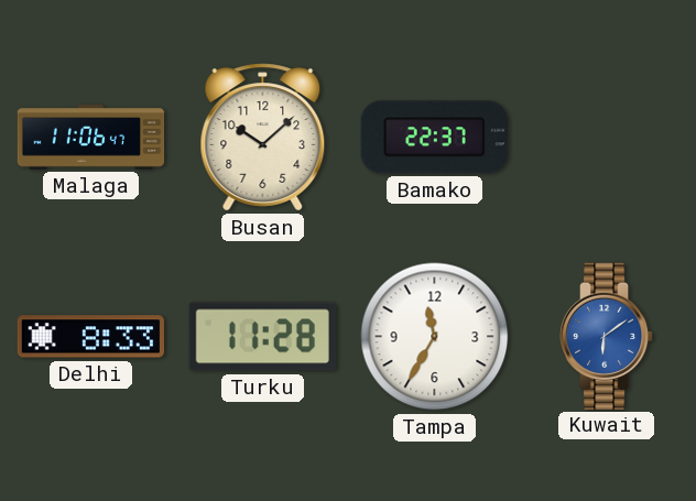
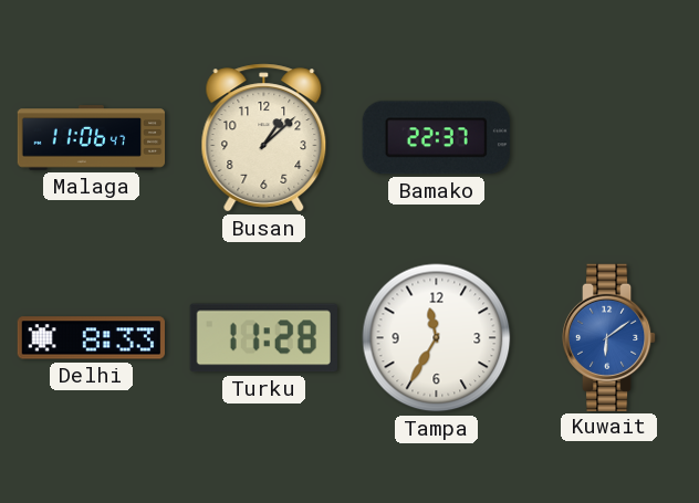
Busan: 10:08 -> 1:08 (264, 138)
